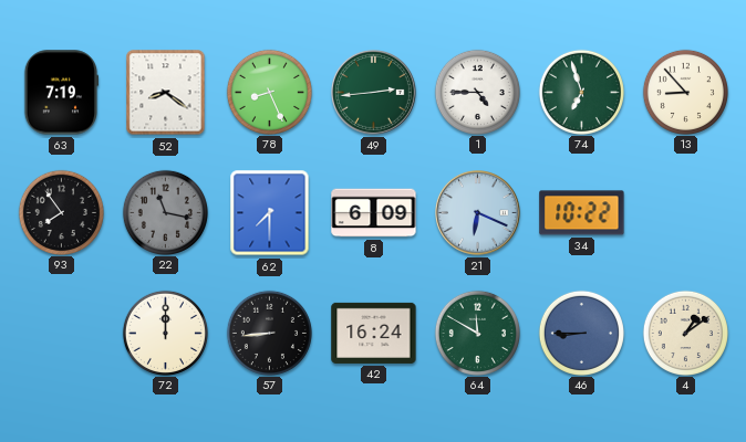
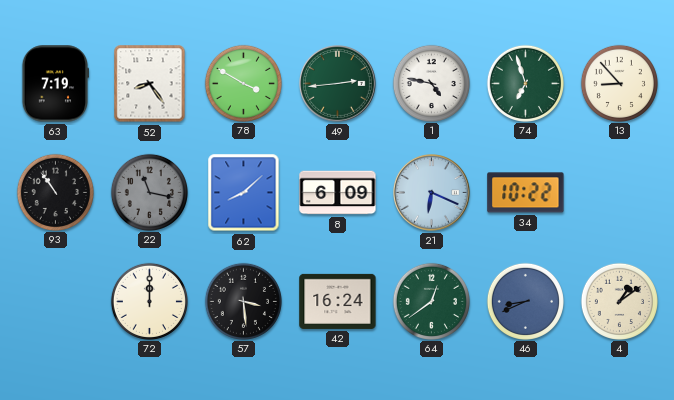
52: 8:21 -> 8:24 (150, 84)
78: 8:26 -> 3:50 (243, 83)
1: 4:45 -> 4:47 (431, 83)
93: 7:54 -> 10:54 (55, 192)
62: 7:30 -> 8:08 (244, 193)
57: 8:44 -> 3:29 (243, 301)
64: 11:50 -> 12:39 (431, 301)
46: 8:45 -> 8:41 (525, 301)
